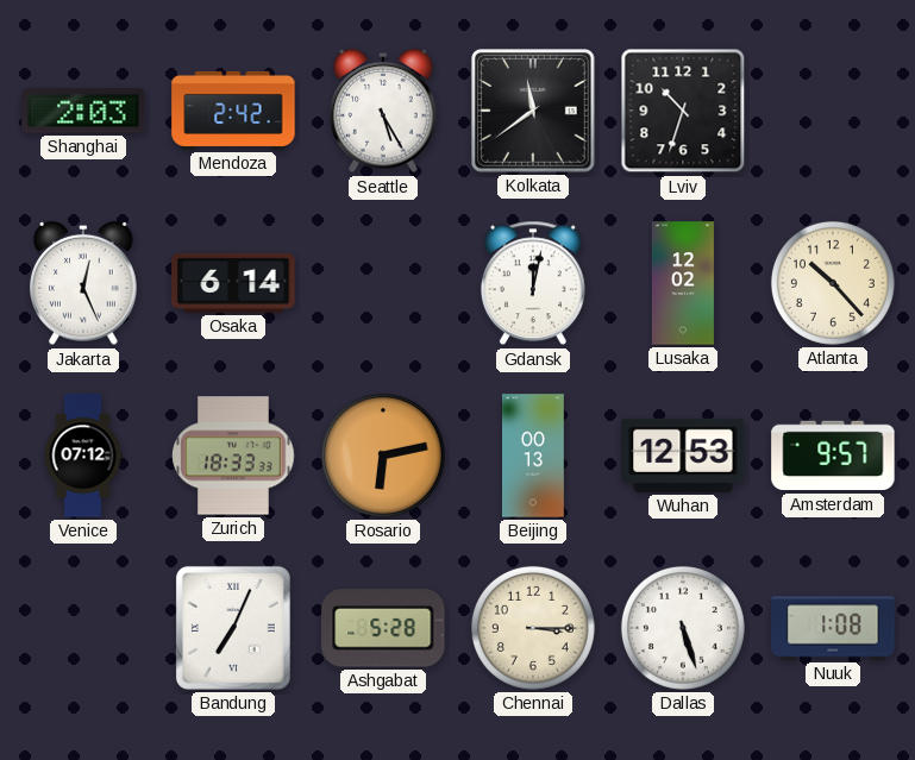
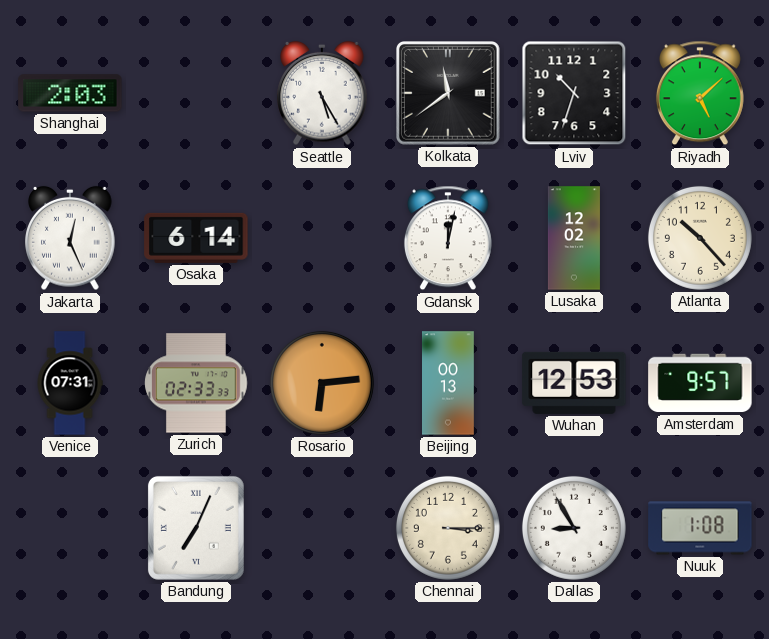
Mendoza: 2:42 -> none (233, 111)
Riyadh: none -> 5:08 (700, 93)
Venice: 07:12 -> 07:31 (70, 383)
Zurich: 18:33 -> 02:33 (196, 383)
Rosario: 6:13 -> 6:14 (322, 383)
Ashgabat: 5:28 -> none (383, 628)
Dallas: 5:27 -> 8:55 (574, 528)
